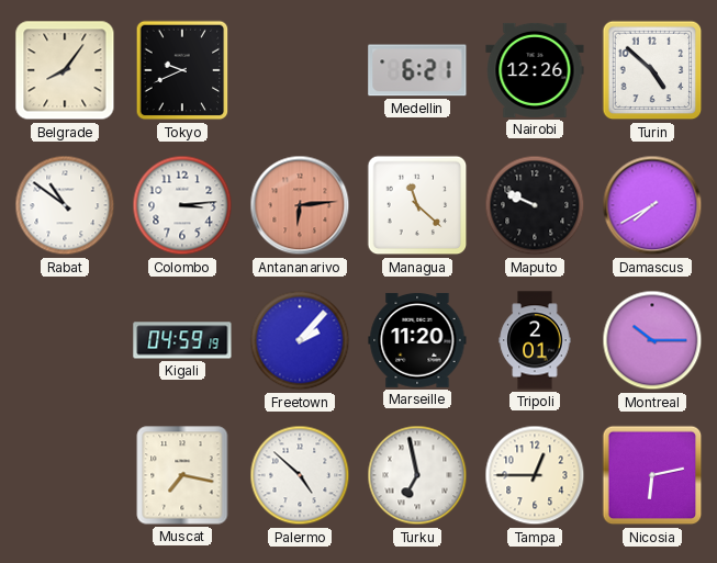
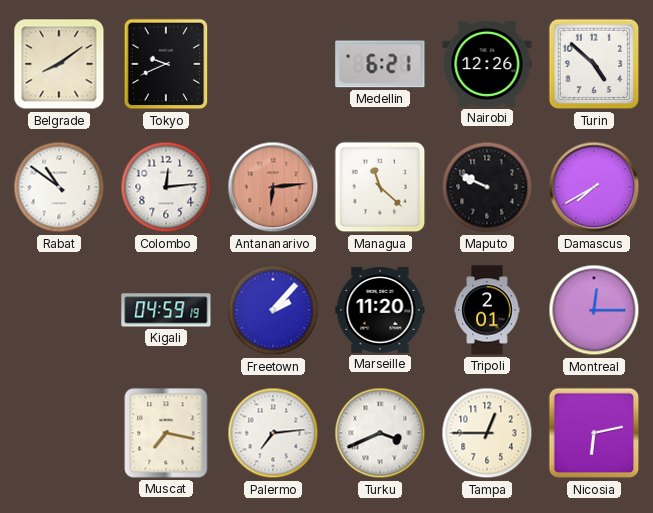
Belgrade: 8:06 -> 8:09 (59, 64)
Colombo: 3:14 -> 12:14 (166, 187)
Montreal: 10:15 -> 12:15 (594, 310)
Palermo: 4:52 -> 7:14 (273, 433)
Turku: 6:58 -> 3:41 (380, 433)
